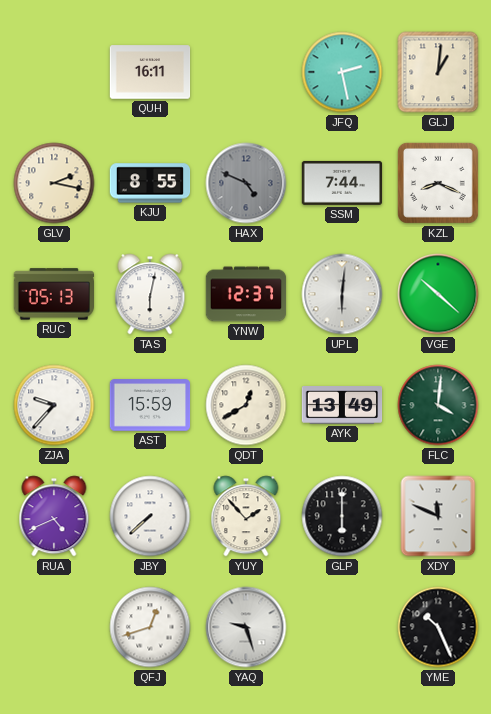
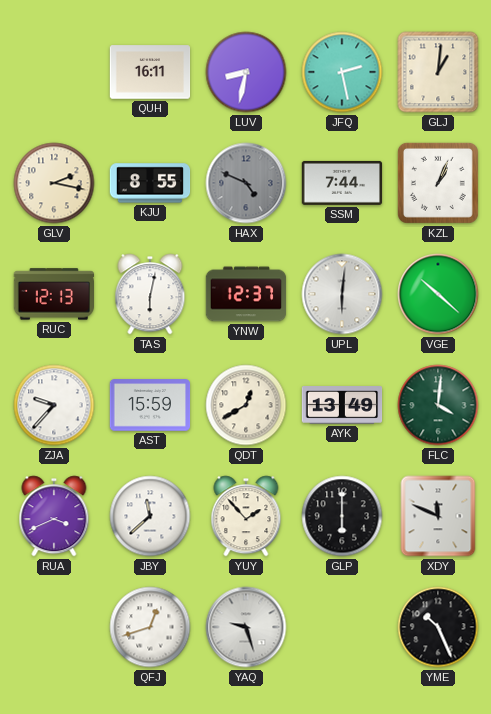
LUV: none -> 8:32 (246, 72)
KZL: 8:19 -> 1:04 (438, 183)
RUC: 05:13 -> 12:13 (53, 294)
RUA: 4:41 -> 3:41 (54, 516)
JBY: 7:38 -> 11:38 (150, 516)
